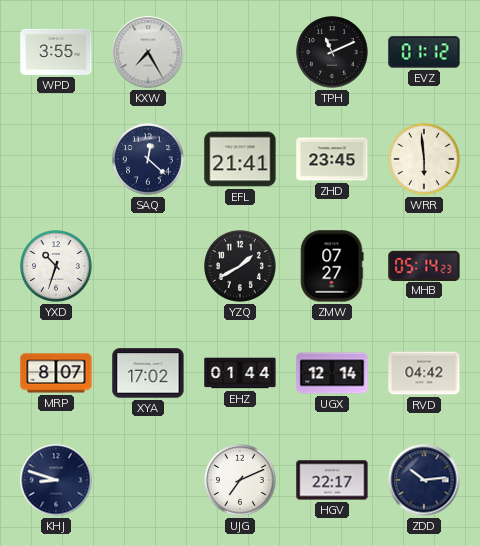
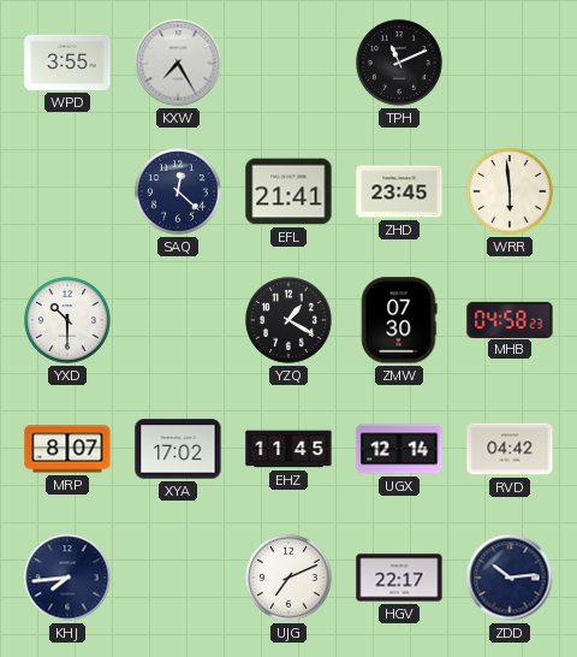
EVZ: 01:12 -> none (424, 52)
YXD: 10:33 -> 10:30 (67, 320)
YZQ: 1:40 -> 1:20 (288, 320)
ZMW: 07:27 -> 07:30 (399, 320)
MHB: 05:14 -> 04:58 (510, 319)
EHZ: 01:44 -> 11:45 (288, 449)
KHJ: 8:48 -> 7:44 (67, 578)
